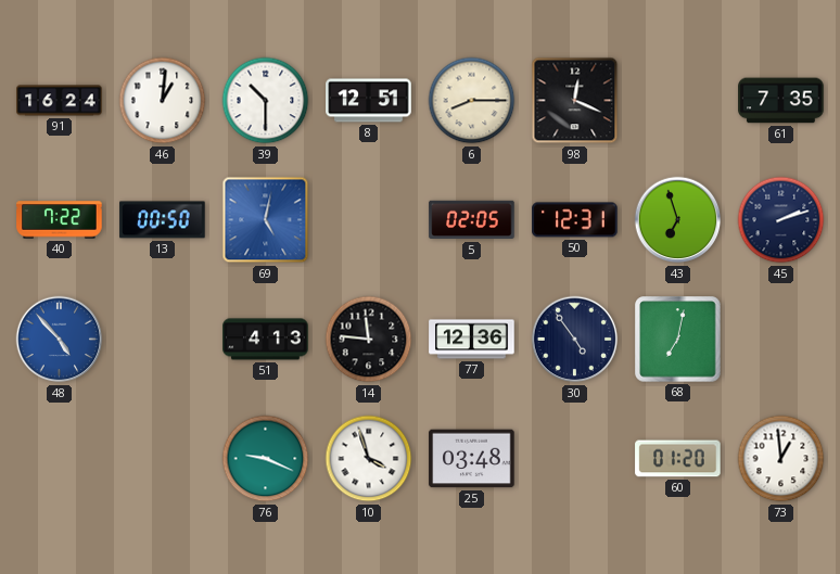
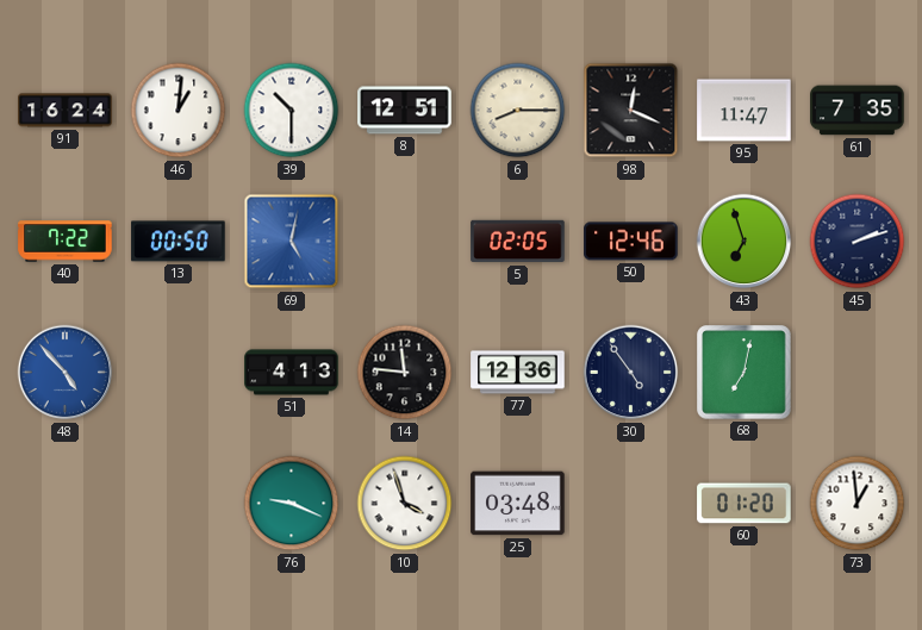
95: none -> 11:47 (745, 111)
50: 12:31 -> 12:46 (631, 242)
